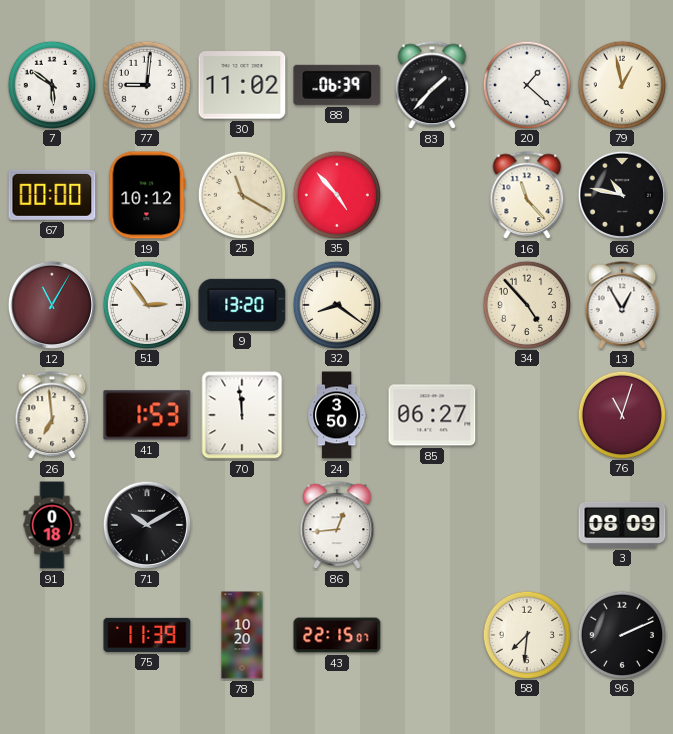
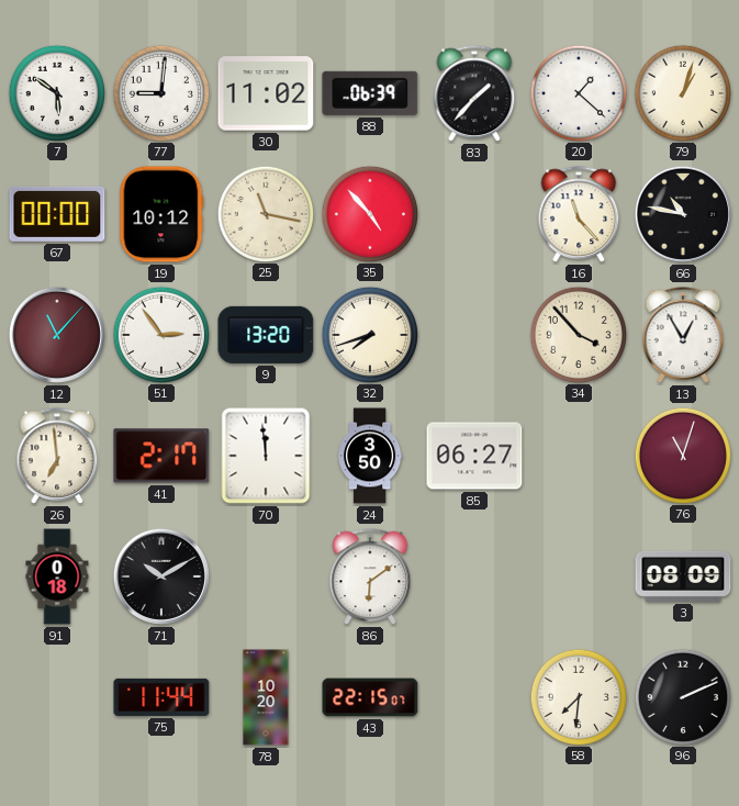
79: 12:58 -> 1:03 (682, 92)
25: 11:20 -> 11:17 (265, 213)
12: 11:05 -> 11:07 (57, 335)
32: 8:21 -> 7:42 (369, 334)
34: 4:53 -> 3:53 (578, 334)
41: 1:53 -> 2:17 (161, 456)
86: 12:44 -> 6:09 (370, 578)
75: 11:39 -> 11:44 (161, 697)
